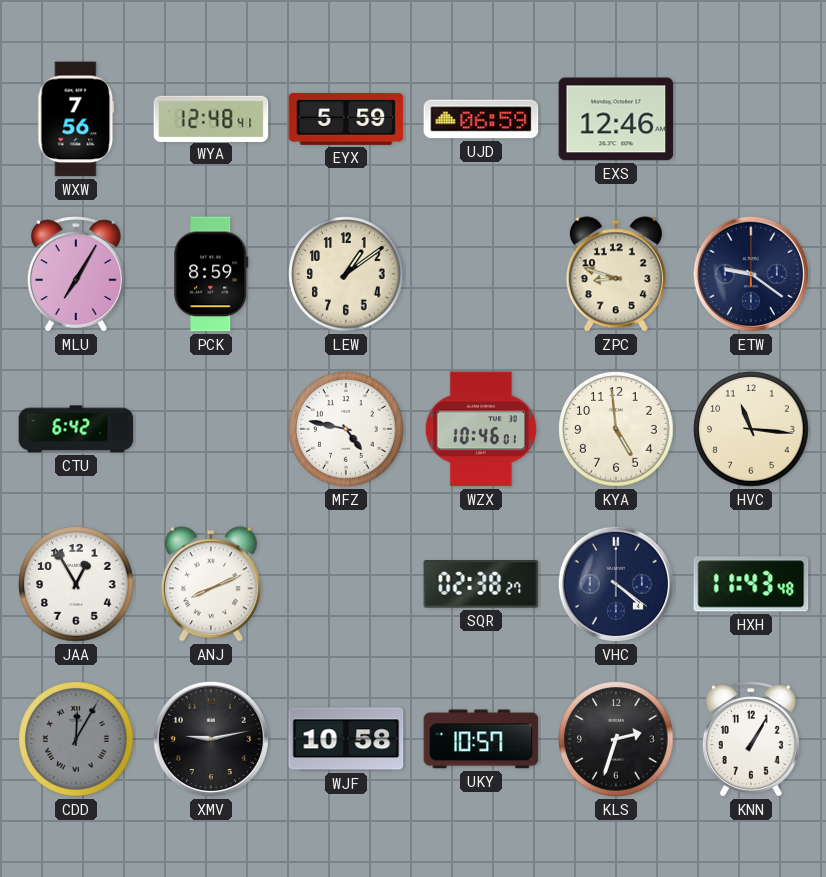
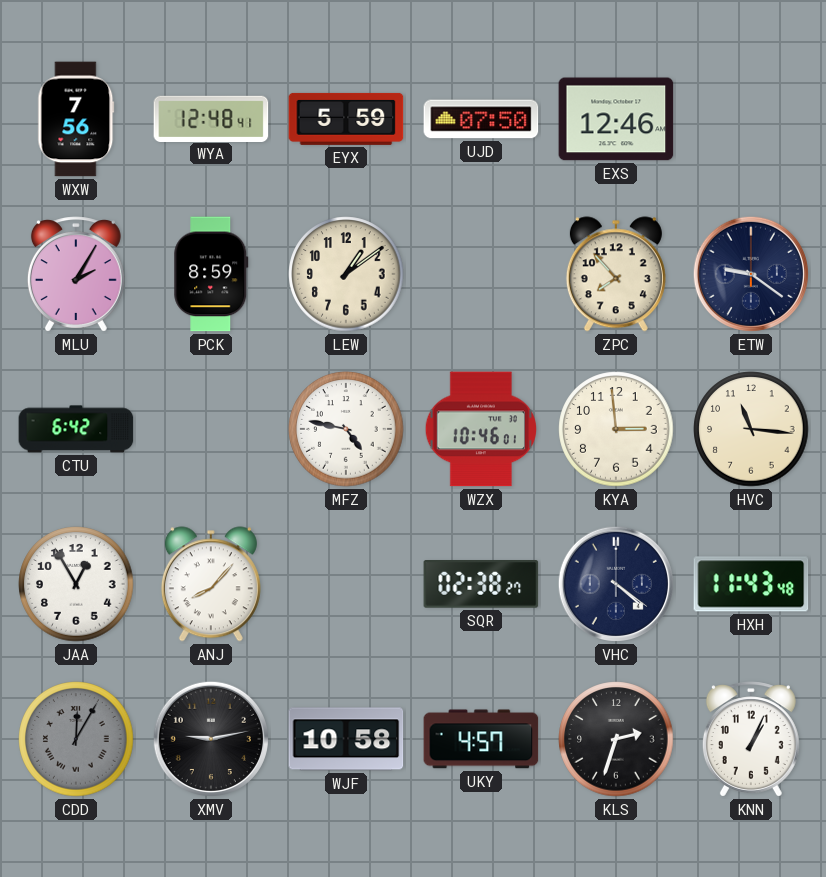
UJD: 06:59 -> 07:50 (481, 119)
MLU: 7:05 -> 2:05 (76, 274)
ZPC: 8:48 -> 7:53 (616, 274)
KYA: 4:59 -> 2:59 (616, 429)
ANJ: 8:11 -> 8:07 (211, 584)
UKY: 10:57 -> 4:57 (481, 739)
KNN: 1:05 -> 1:04 (751, 739)
